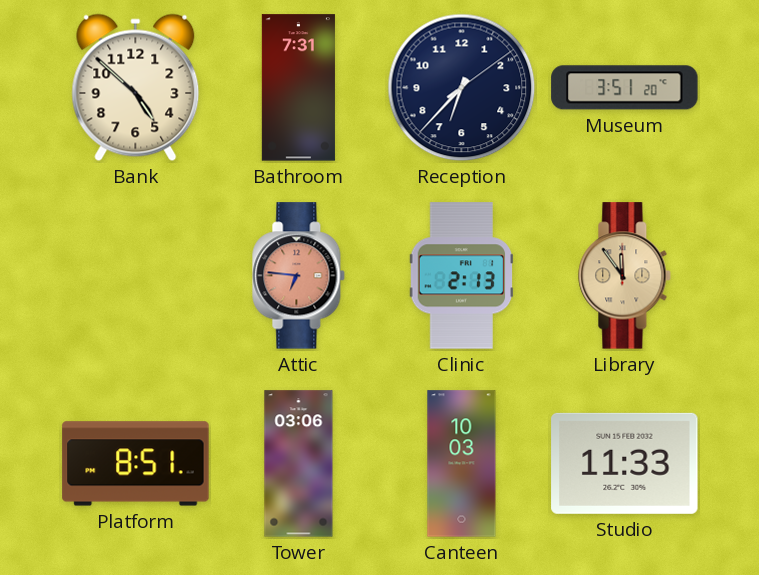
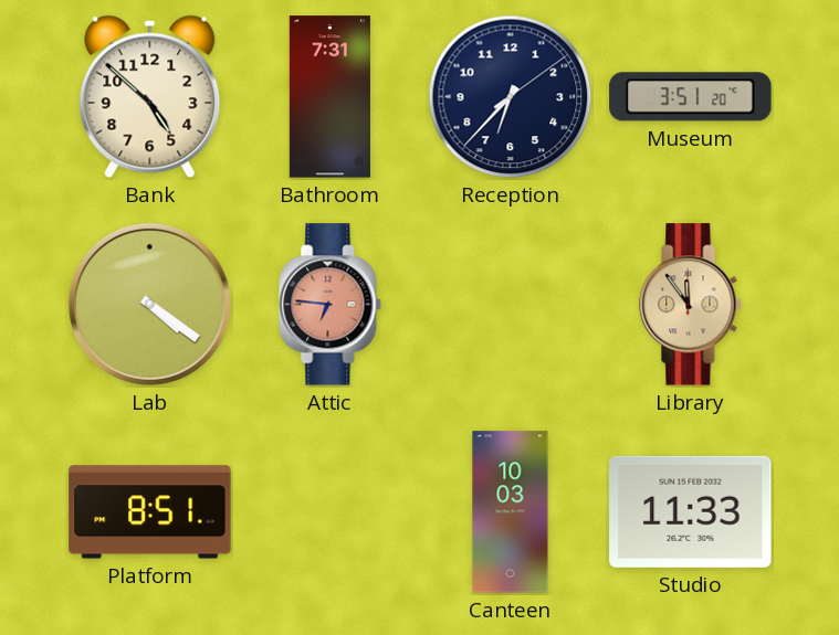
Lab: none -> 4:21 (149, 304)
Clinic: 2:13 -> none (462, 276)
Tower: 03:06 -> none (299, 464)
